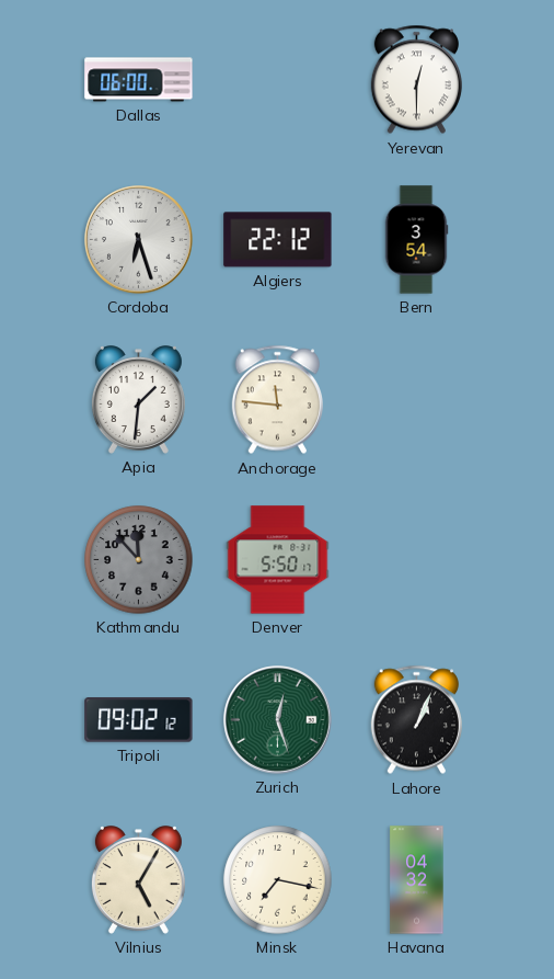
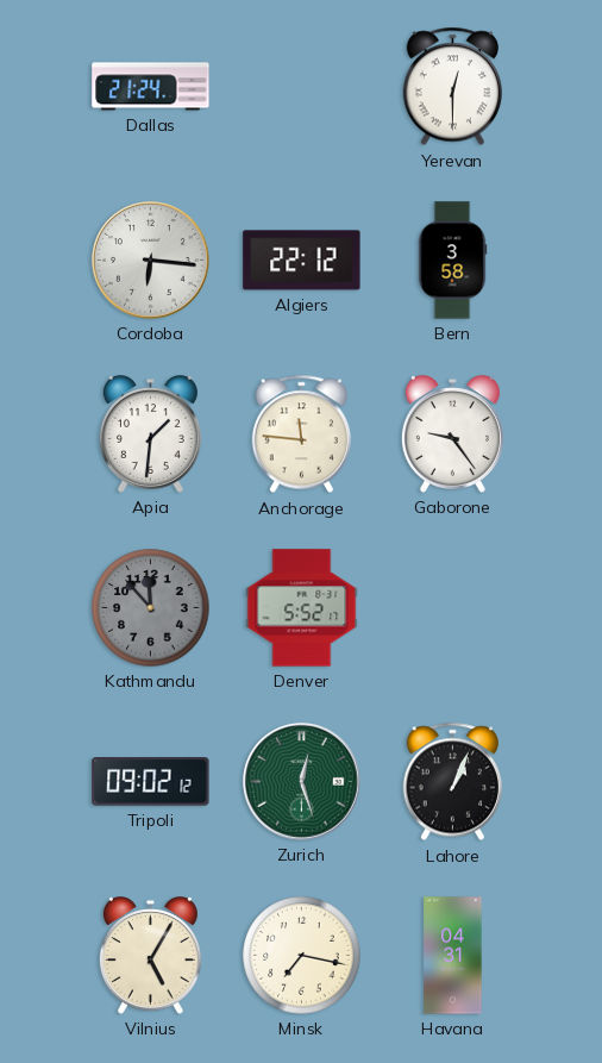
Dallas: 06:00 -> 21:24 (151, 87)
Cordoba: 6:27 -> 6:16 (151, 261)
Bern: 3:54 -> 3:58 (452, 261)
Gaborone: none -> 9:24 (452, 434)
Denver: 5:50 -> 5:52 (302, 608)
Havana: 04:32 -> 04:31 (453, 956)
